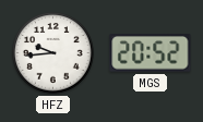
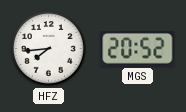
HFZ: 9:44 -> 7:44 (49, 49)
